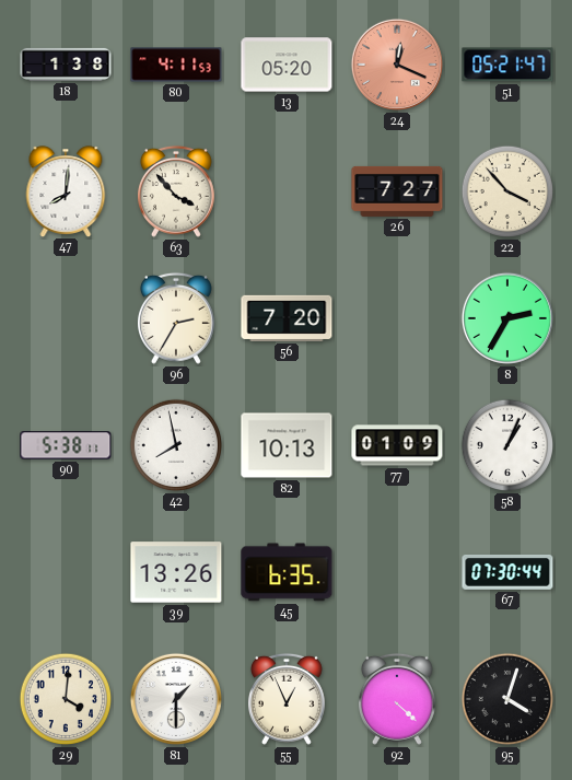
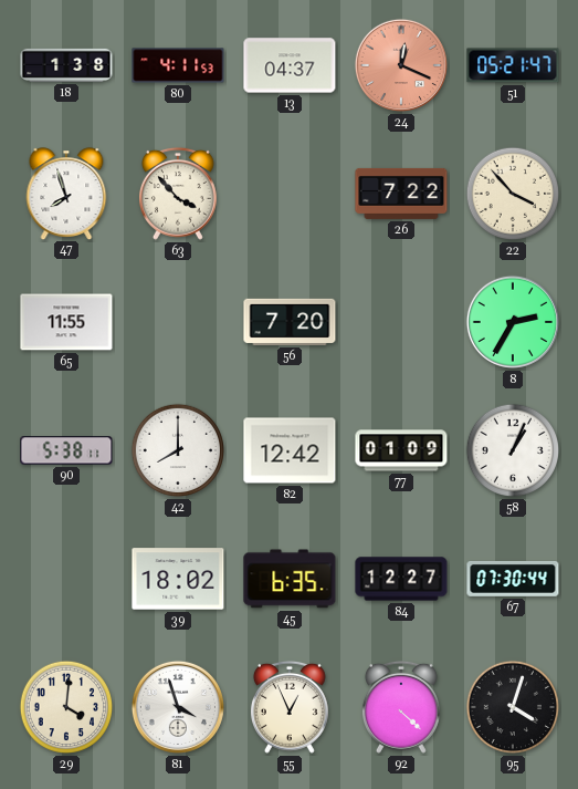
13: 05:20 -> 04:37 (290, 65)
47: 8:01 -> 7:57 (66, 194)
26: 7:27 -> 7:22 (401, 194)
65: none -> 11:55 (66, 322)
96: 2:35 -> none (176, 318)
42: 7:58 -> 8:00 (178, 450)
82: 10:13 -> 12:42 (290, 450)
39: 13:26 -> 18:02 (178, 579)
84: none -> 12:27 (401, 579)
81: 1:30 -> 3:57 (178, 707)
